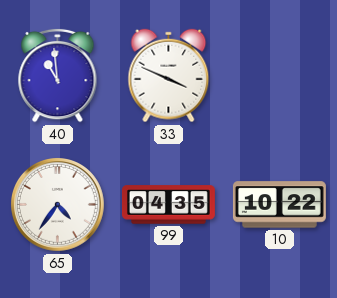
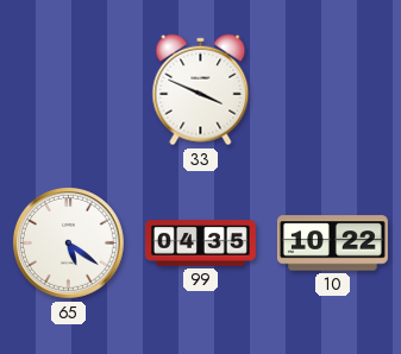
40: 10:59 -> none (58, 75)
65: 4:36 -> 5:21 (69, 244)
